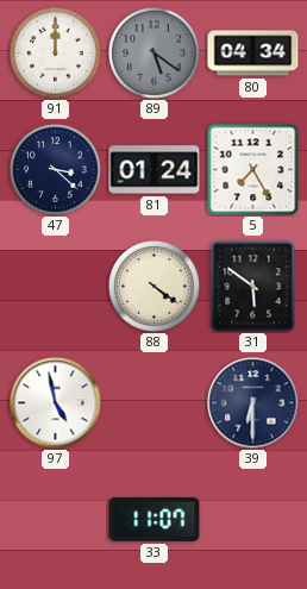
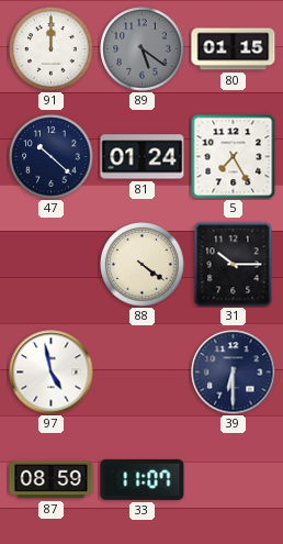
80: 04:34 -> 01:15 (234, 49)
47: 3:22 -> 10:22 (52, 157)
31: 5:51 -> 10:15 (234, 264)
87: none -> 08:59 (52, 480)
